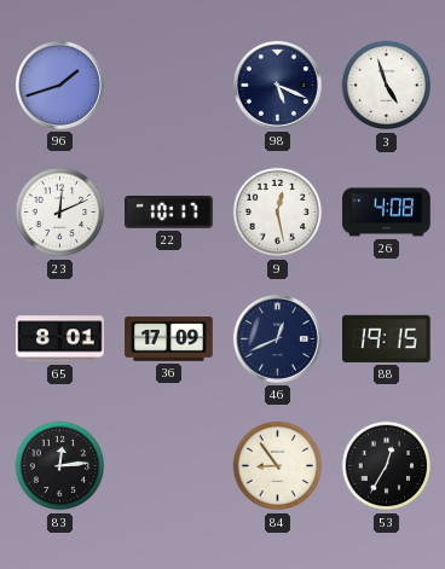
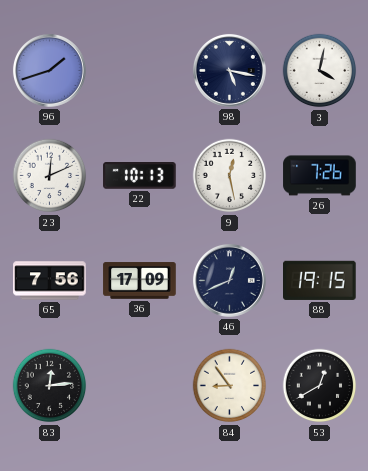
98: 5:19 -> 5:17 (229, 70)
3: 4:57 -> 4:02 (320, 71)
22: 10:17 -> 10:13 (140, 176)
26: 4:08 -> 7:26 (320, 176)
65: 8:01 -> 7:56 (50, 281)
53: 12:35 -> 12:40 (320, 386)
